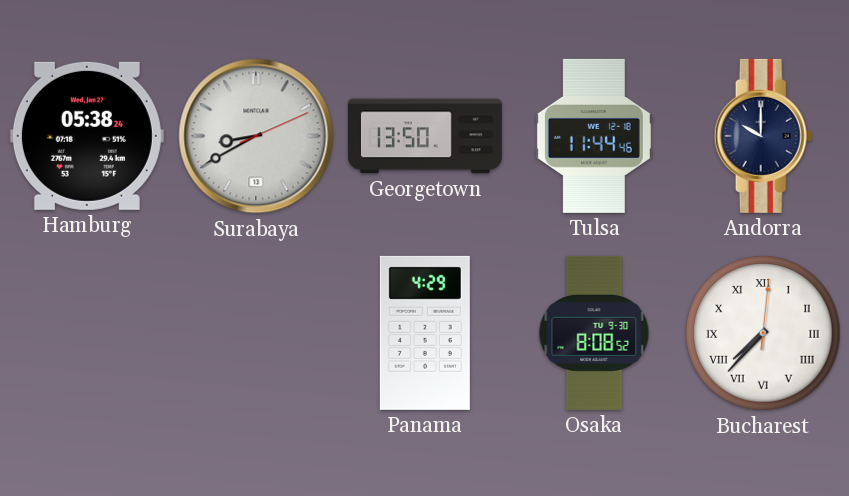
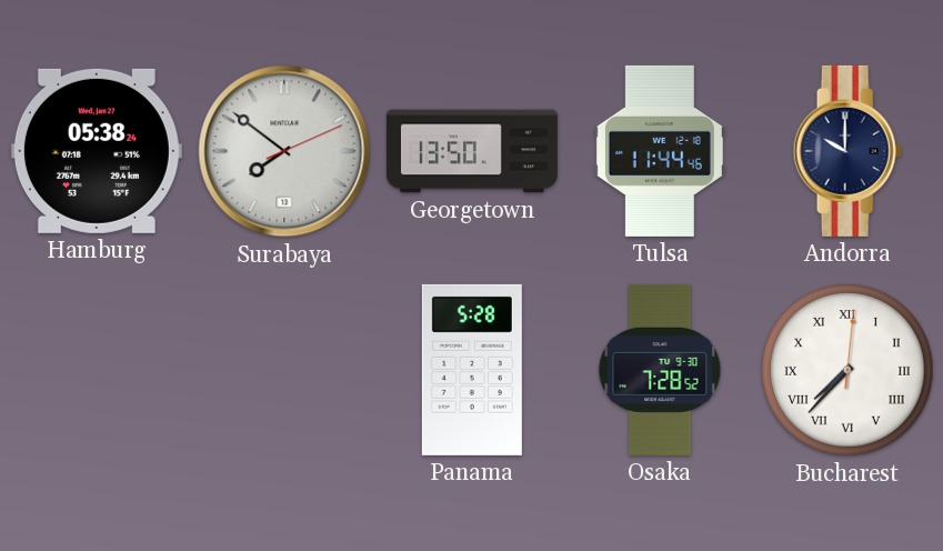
Surabaya: 8:40 -> 7:51 (284, 151)
Panama: 4:29 -> 5:28 (472, 370)
Osaka: 8:08 -> 7:28 (660, 370)
